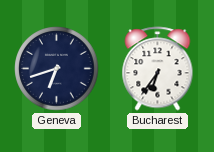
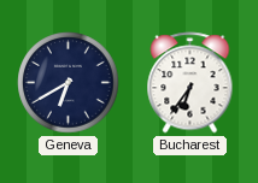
Geneva: 6:42 -> 6:40 (69, 83)
